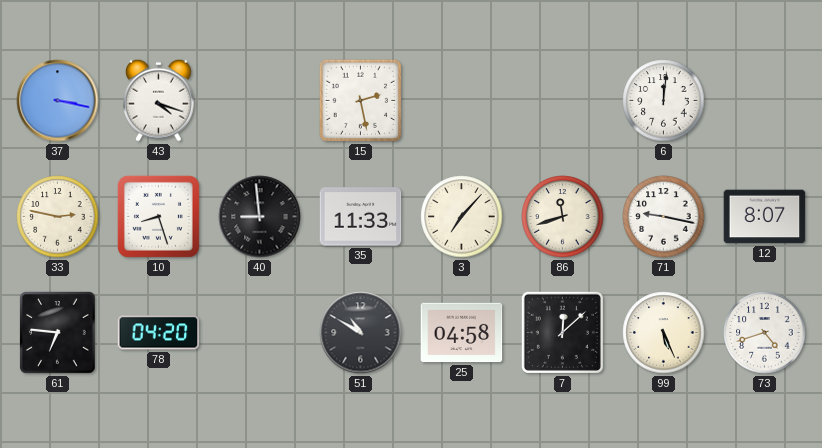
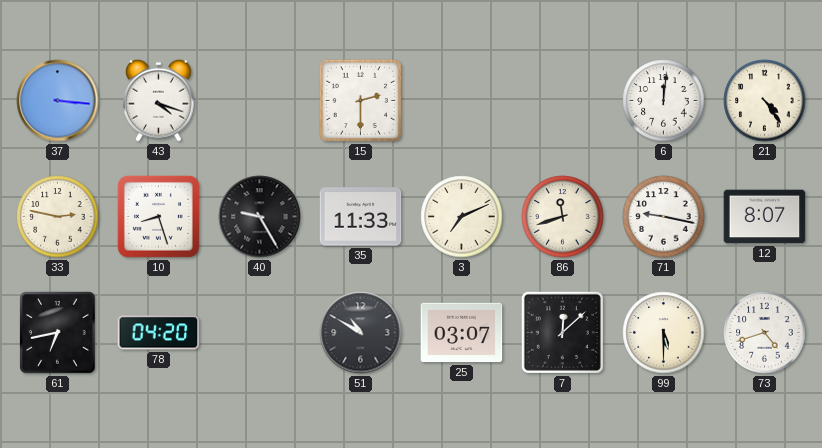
37: 3:17 -> 3:16 (58, 101)
15: 2:28 -> 2:30 (360, 100)
21: none -> 4:24 (765, 101)
40: 8:59 -> 9:25 (260, 217)
3: 7:07 -> 7:11 (462, 217)
61: 6:46 -> 6:43 (58, 333)
25: 04:58 -> 03:07 (462, 333)
99: 5:26 -> 5:30 (664, 333)
